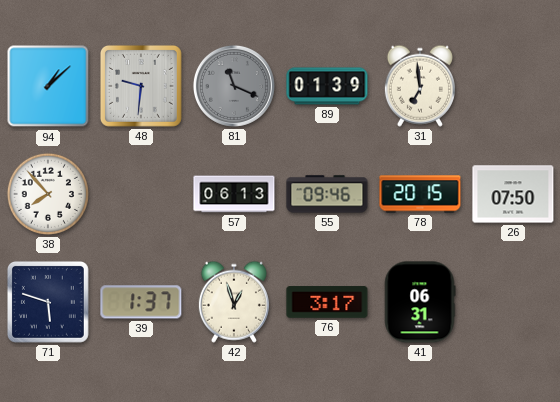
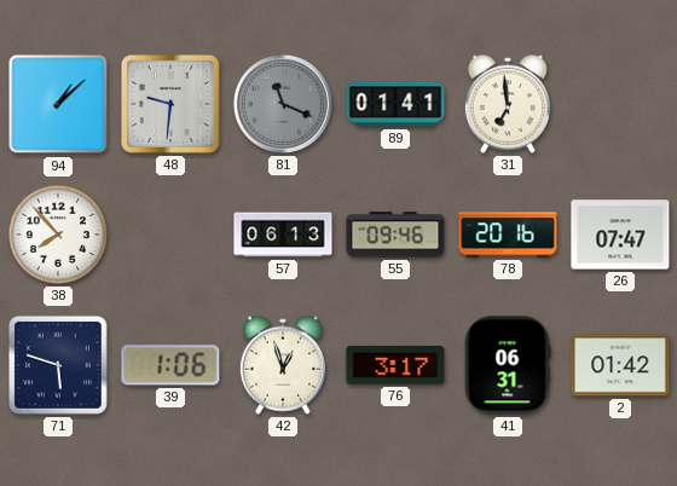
89: 01:39 -> 01:41 (395, 104)
78: 20:15 -> 20:16 (508, 235)
26: 07:50 -> 07:47 (620, 235)
39: 1:37 -> 1:06 (170, 365)
2: none -> 01:42 (620, 365)
